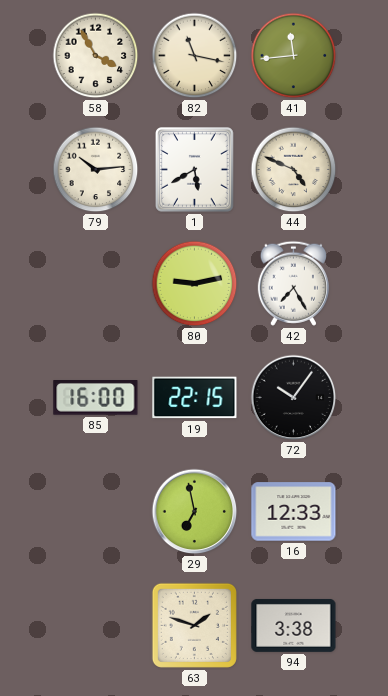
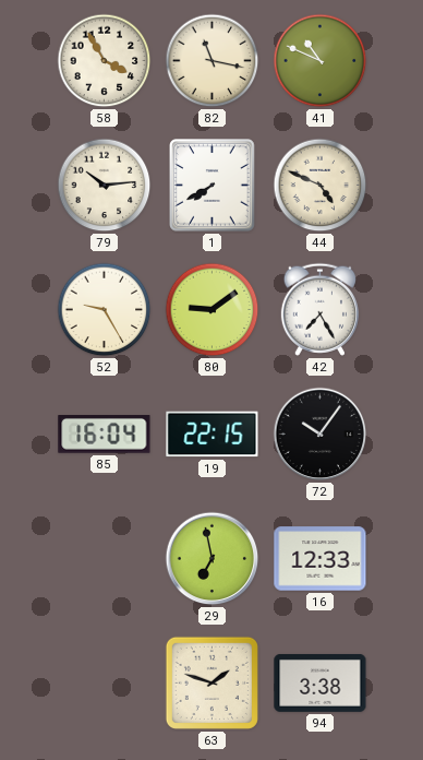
41: 11:44 -> 10:49 (321, 61)
1: 5:40 -> 7:40 (213, 186)
52: none -> 9:25 (105, 310)
80: 9:13 -> 9:09 (213, 310)
85: 16:00 -> 16:04 (105, 435)
